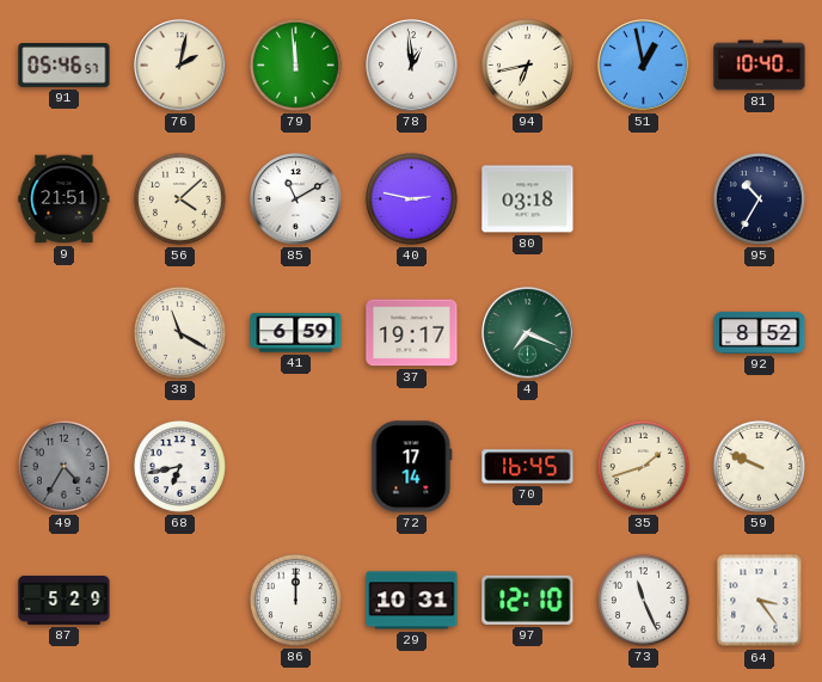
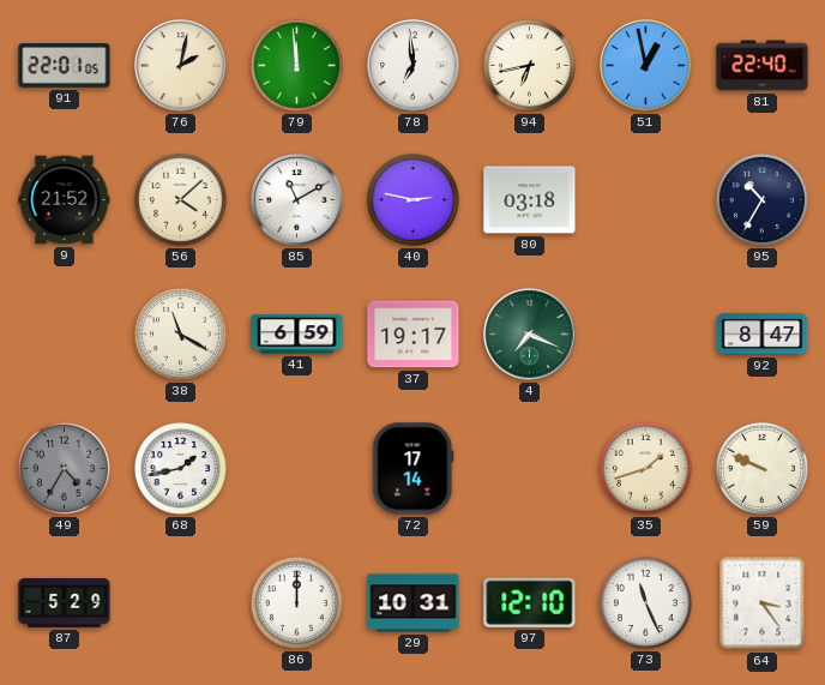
91: 05:46 -> 22:01 (65, 66)
78: 12:59 -> 6:59 (414, 66)
81: 10:40 -> 22:40 (763, 66)
9: 21:51 -> 21:52 (65, 200)
92: 8:52 -> 8:47 (763, 334)
68: 6:43 -> 1:43 (180, 468)
70: 16:45 -> none (528, 467)
